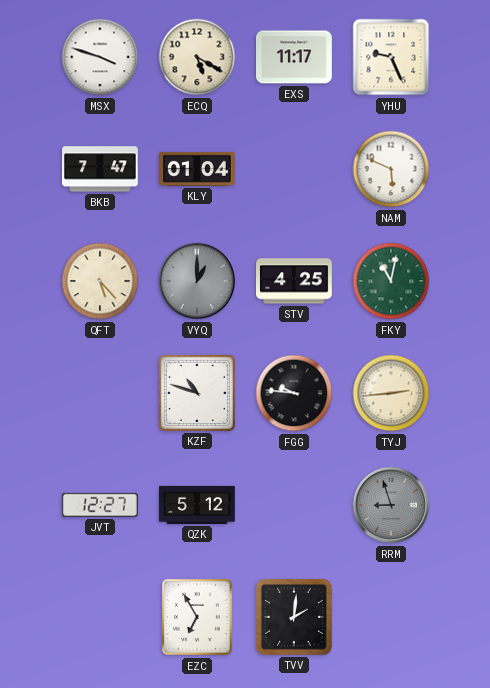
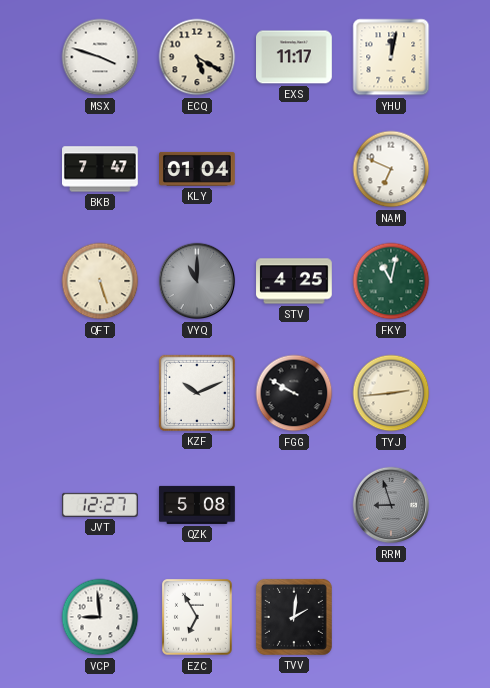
YHU: 9:26 -> 12:02 (391, 57)
NAM: 5:49 -> 6:49 (391, 169)
QFT: 5:23 -> 5:27 (100, 281)
VYQ: 1:00 -> 11:00 (197, 281)
KZF: 10:48 -> 10:11 (197, 393)
FGG: 9:46 -> 9:50 (294, 393)
QZK: 5:12 -> 5:08 (197, 505)
VCP: none -> 8:59 (100, 617)
